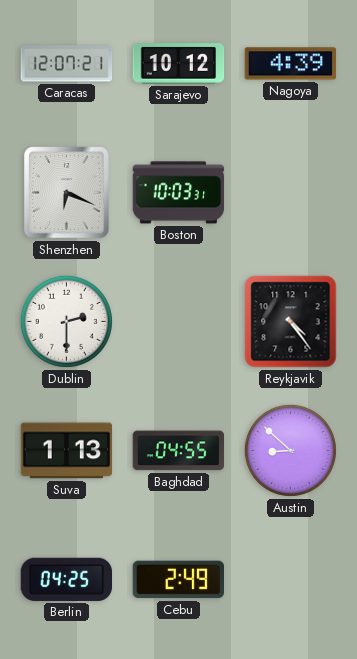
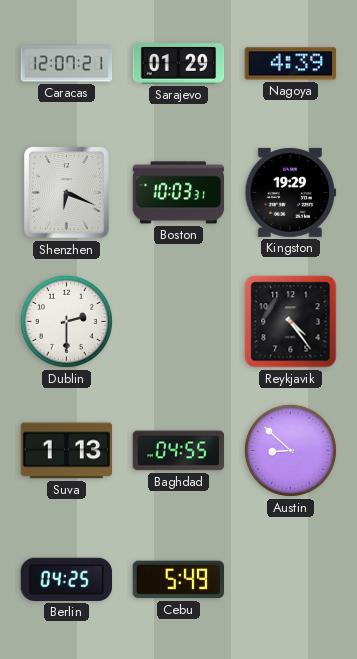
Sarajevo: 10:12 -> 01:29 (179, 64)
Kingston: none -> 19:29 (291, 192)
Cebu: 2:49 -> 5:49 (178, 580)
